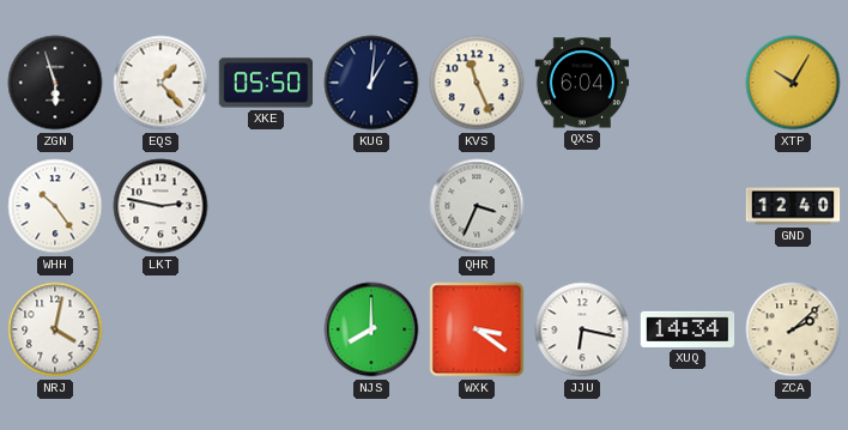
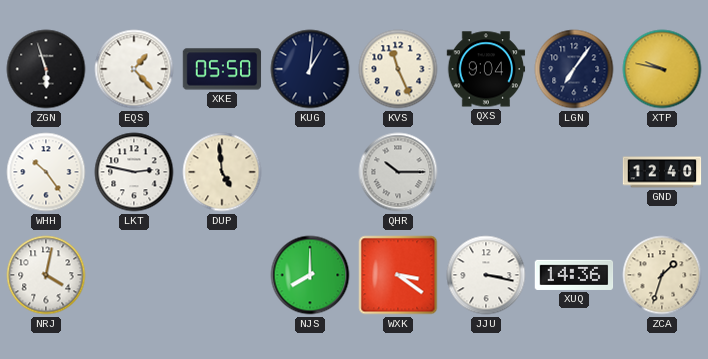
QXS: 6:04 -> 9:04 (486, 69)
LGN: none -> 7:06 (574, 69)
XTP: 10:05 -> 9:47 (662, 69)
DUP: none -> 4:59 (222, 172)
QHR: 3:34 -> 10:15 (398, 172)
JJU: 6:17 -> 3:17 (486, 275)
XUQ: 14:34 -> 14:36 (574, 275)
ZCA: 2:08 -> 1:33 (662, 275)
